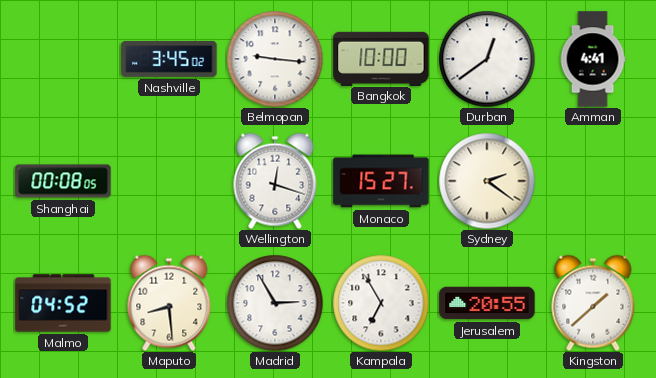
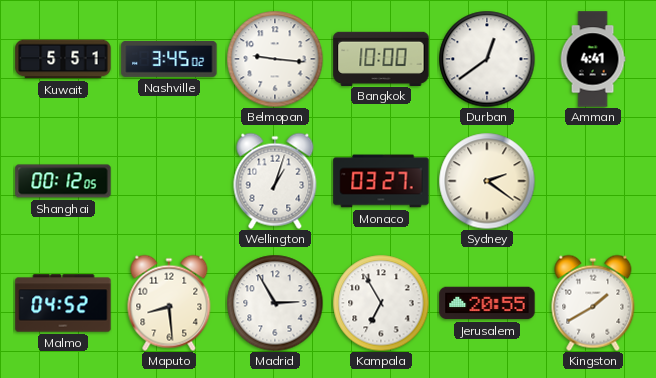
Kuwait: none -> 5:51 (63, 59)
Shanghai: 00:08 -> 00:12 (63, 181)
Wellington: 12:18 -> 1:03 (275, 181)
Monaco: 15:27 -> 03:27 (381, 181)
Kingston: 1:38 -> 1:40 (593, 303)
